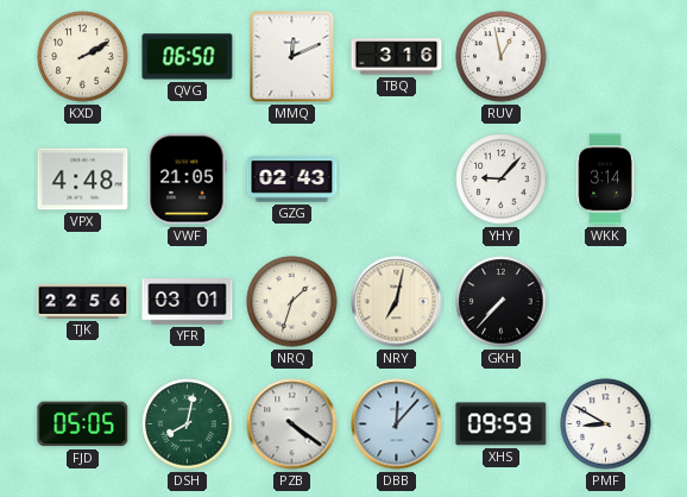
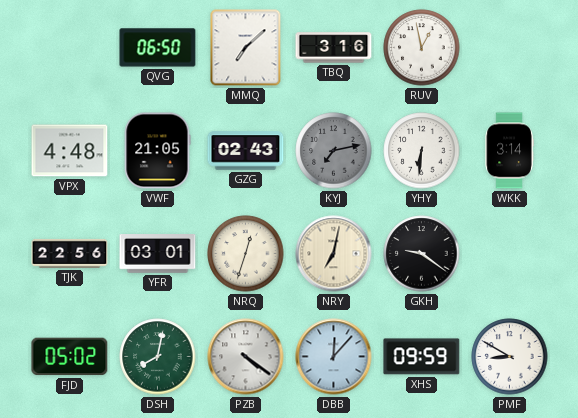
KXD: 2:10 -> none (83, 57)
MMQ: 12:11 -> 7:08 (246, 48)
KYJ: none -> 7:13 (334, 151)
YHY: 9:07 -> 6:31 (422, 151)
NRQ: 1:33 -> 12:33 (246, 254)
GKH: 7:37 -> 9:21 (422, 254)
FJD: 05:05 -> 05:02 (70, 357)
